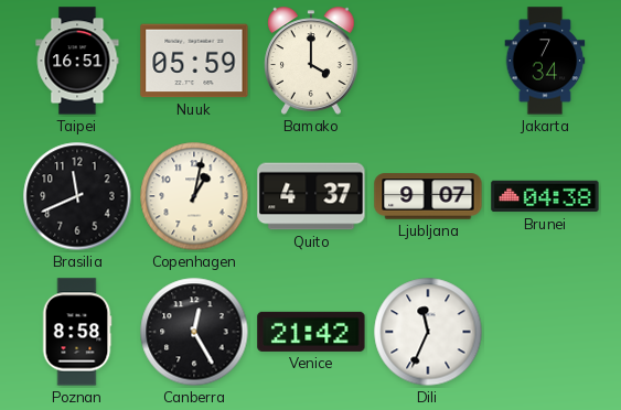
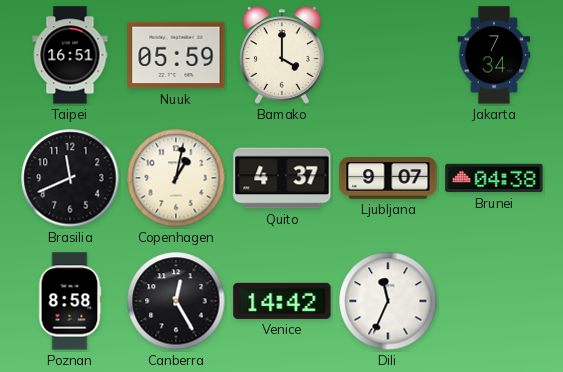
Venice: 21:42 -> 14:42 (282, 301)
